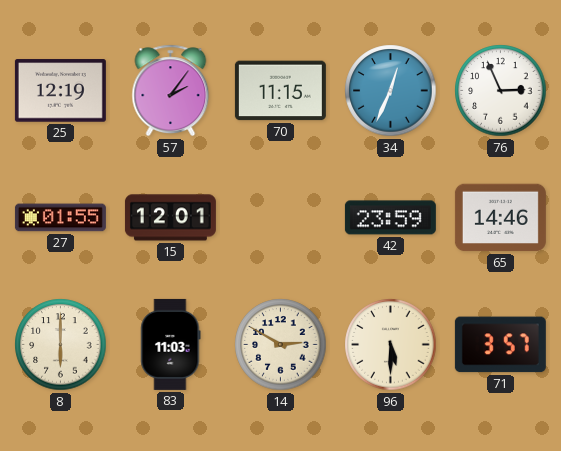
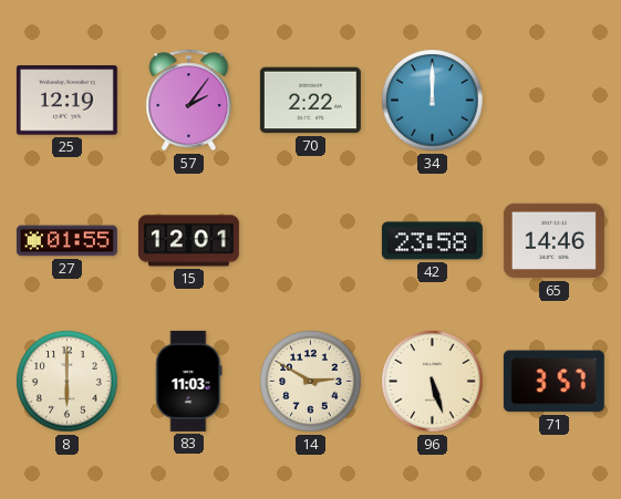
70: 11:15 -> 2:22 (310, 101)
34: 12:34 -> 12:00 (433, 101)
76: 2:56 -> none (501, 91)
42: 23:59 -> 23:58 (432, 241)
96: 5:30 -> 5:27 (433, 382)
